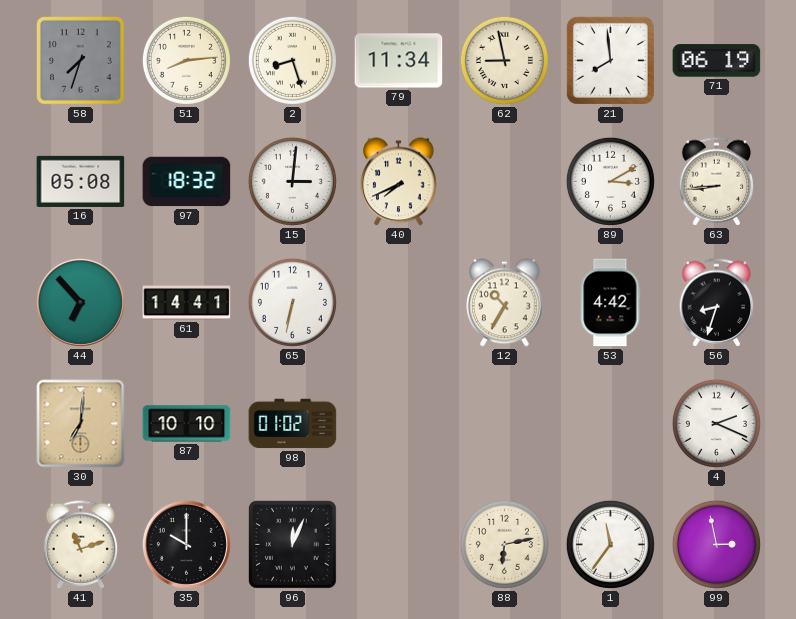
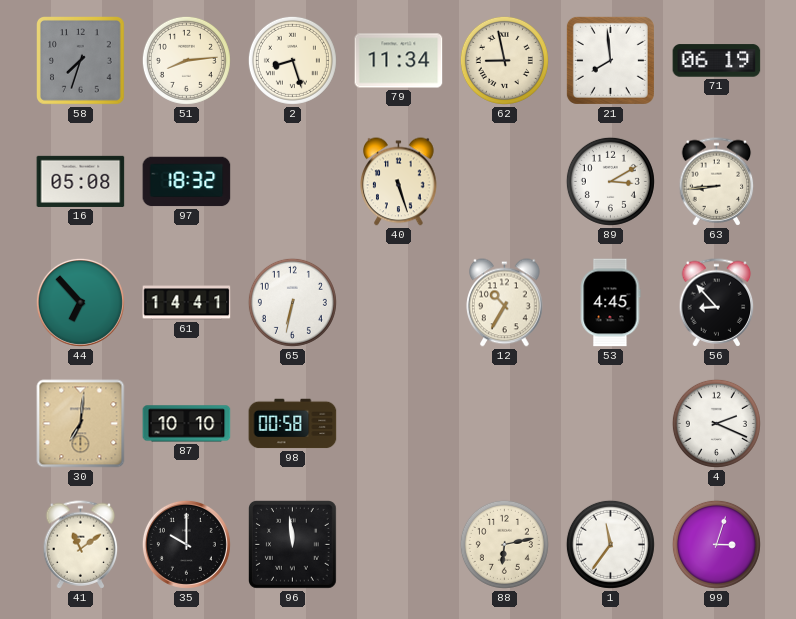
15: 3:01 -> none (292, 181)
40: 7:41 -> 5:27 (399, 182)
53: 4:42 -> 4:45 (611, 303)
56: 8:33 -> 8:53 (717, 303)
98: 01:02 -> 00:58 (293, 424)
41: 11:12 -> 11:09 (81, 545)
96: 12:04 -> 11:59 (293, 545)
99: 2:58 -> 3:03 (716, 544)
